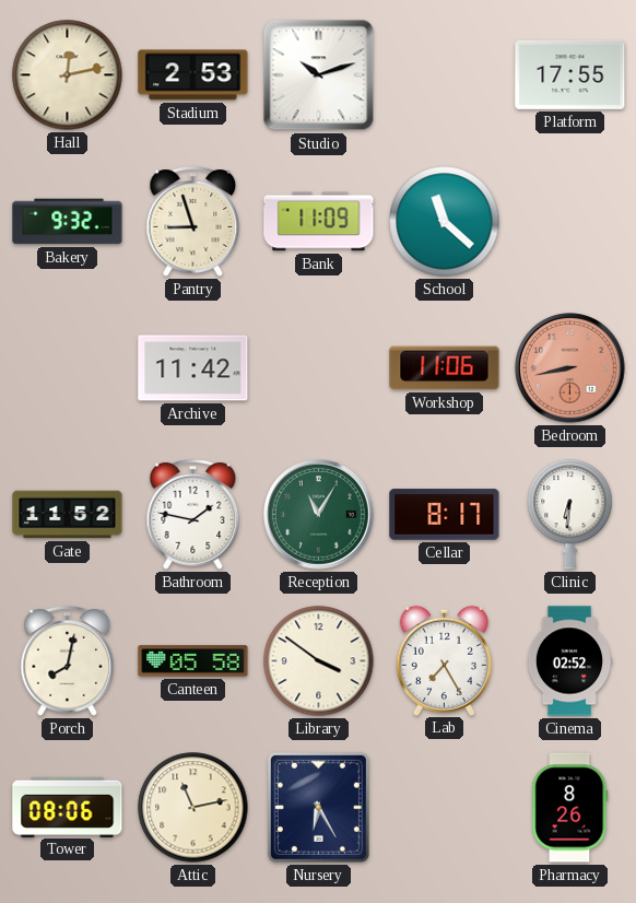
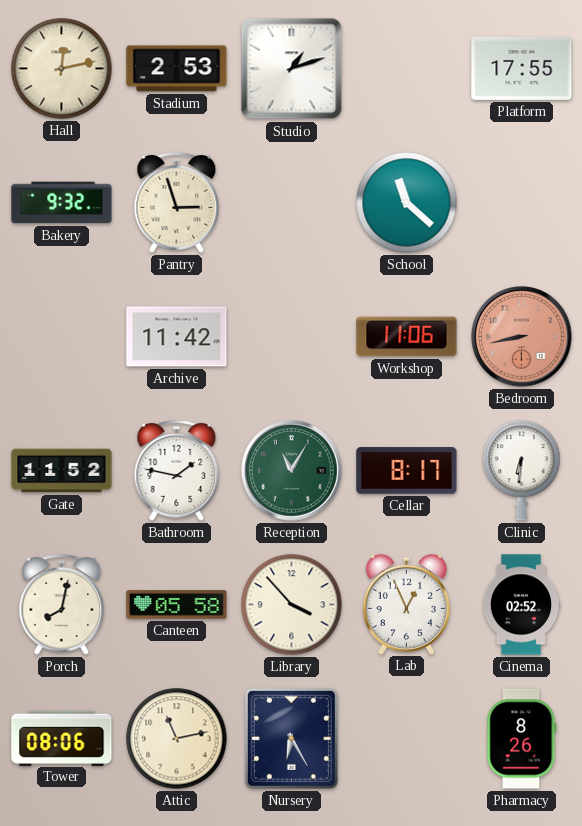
Studio: 10:12 -> 1:12 (292, 69)
Pantry: 8:57 -> 2:57 (177, 203)
Bank: 11:09 -> none (319, 222)
Library: 3:51 -> 3:53 (292, 605)
Lab: 7:25 -> 12:56 (406, 604)
